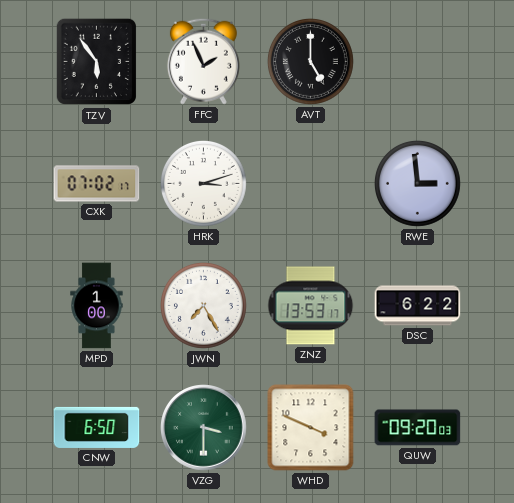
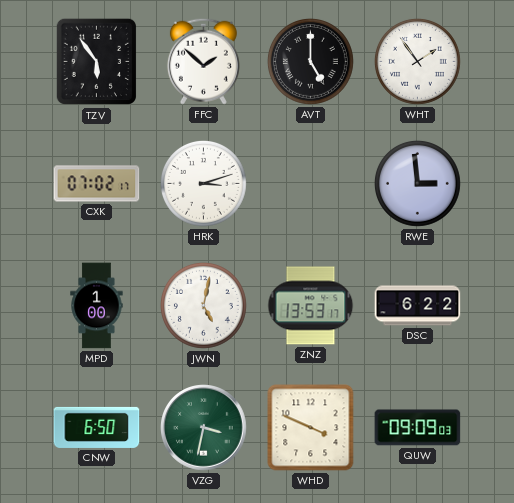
FFC: 1:56 -> 1:52 (203, 61)
WHT: none -> 1:54 (417, 61)
JWN: 7:25 -> 5:02 (203, 305)
VZG: 3:30 -> 3:32 (204, 428)
QUW: 09:20 -> 09:09 (418, 428)
